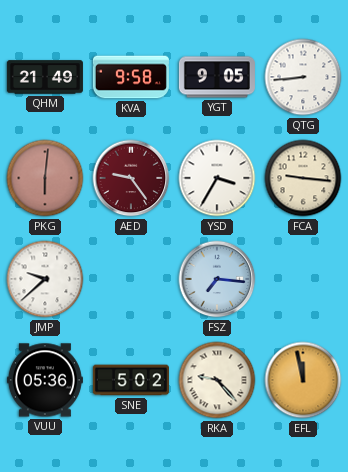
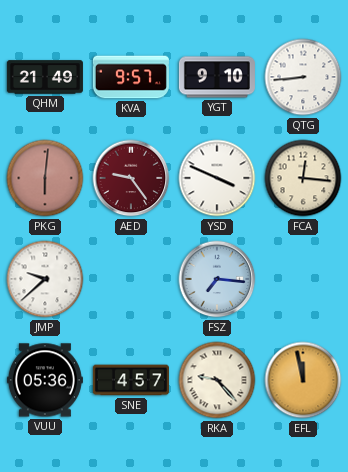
KVA: 9:58 -> 9:57 (131, 77)
YGT: 9:05 -> 9:10 (217, 77)
YSD: 3:35 -> 3:49 (217, 178)
FCA: 9:16 -> 12:16 (303, 178)
SNE: 5:02 -> 4:57 (131, 380)
